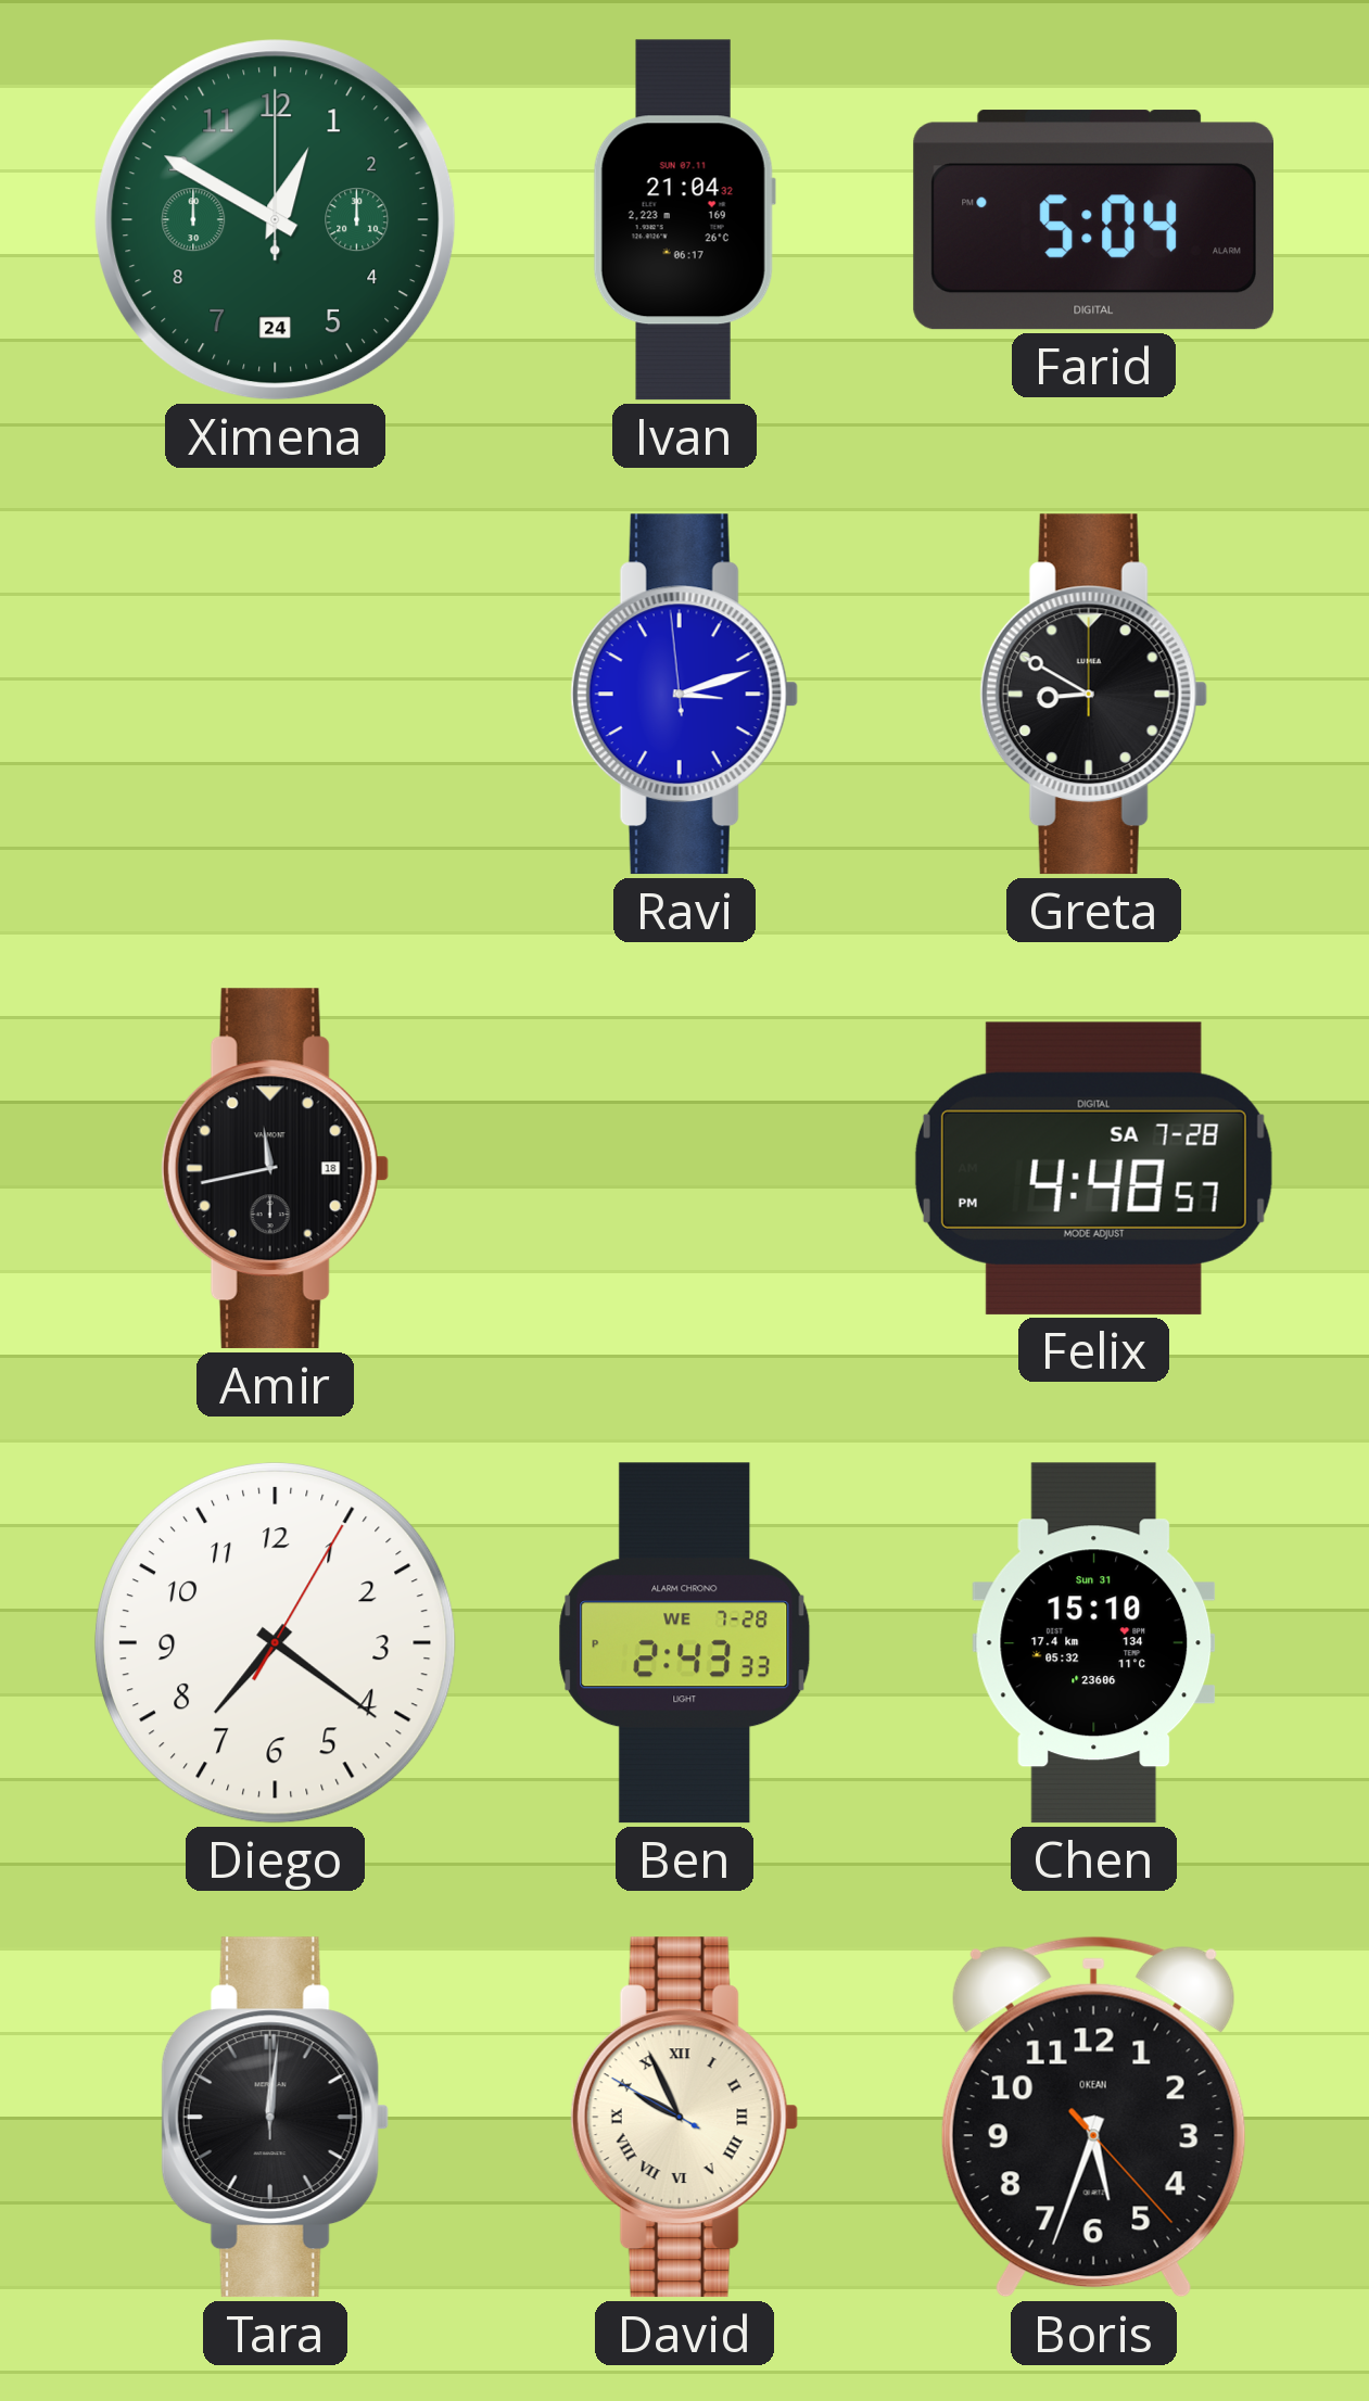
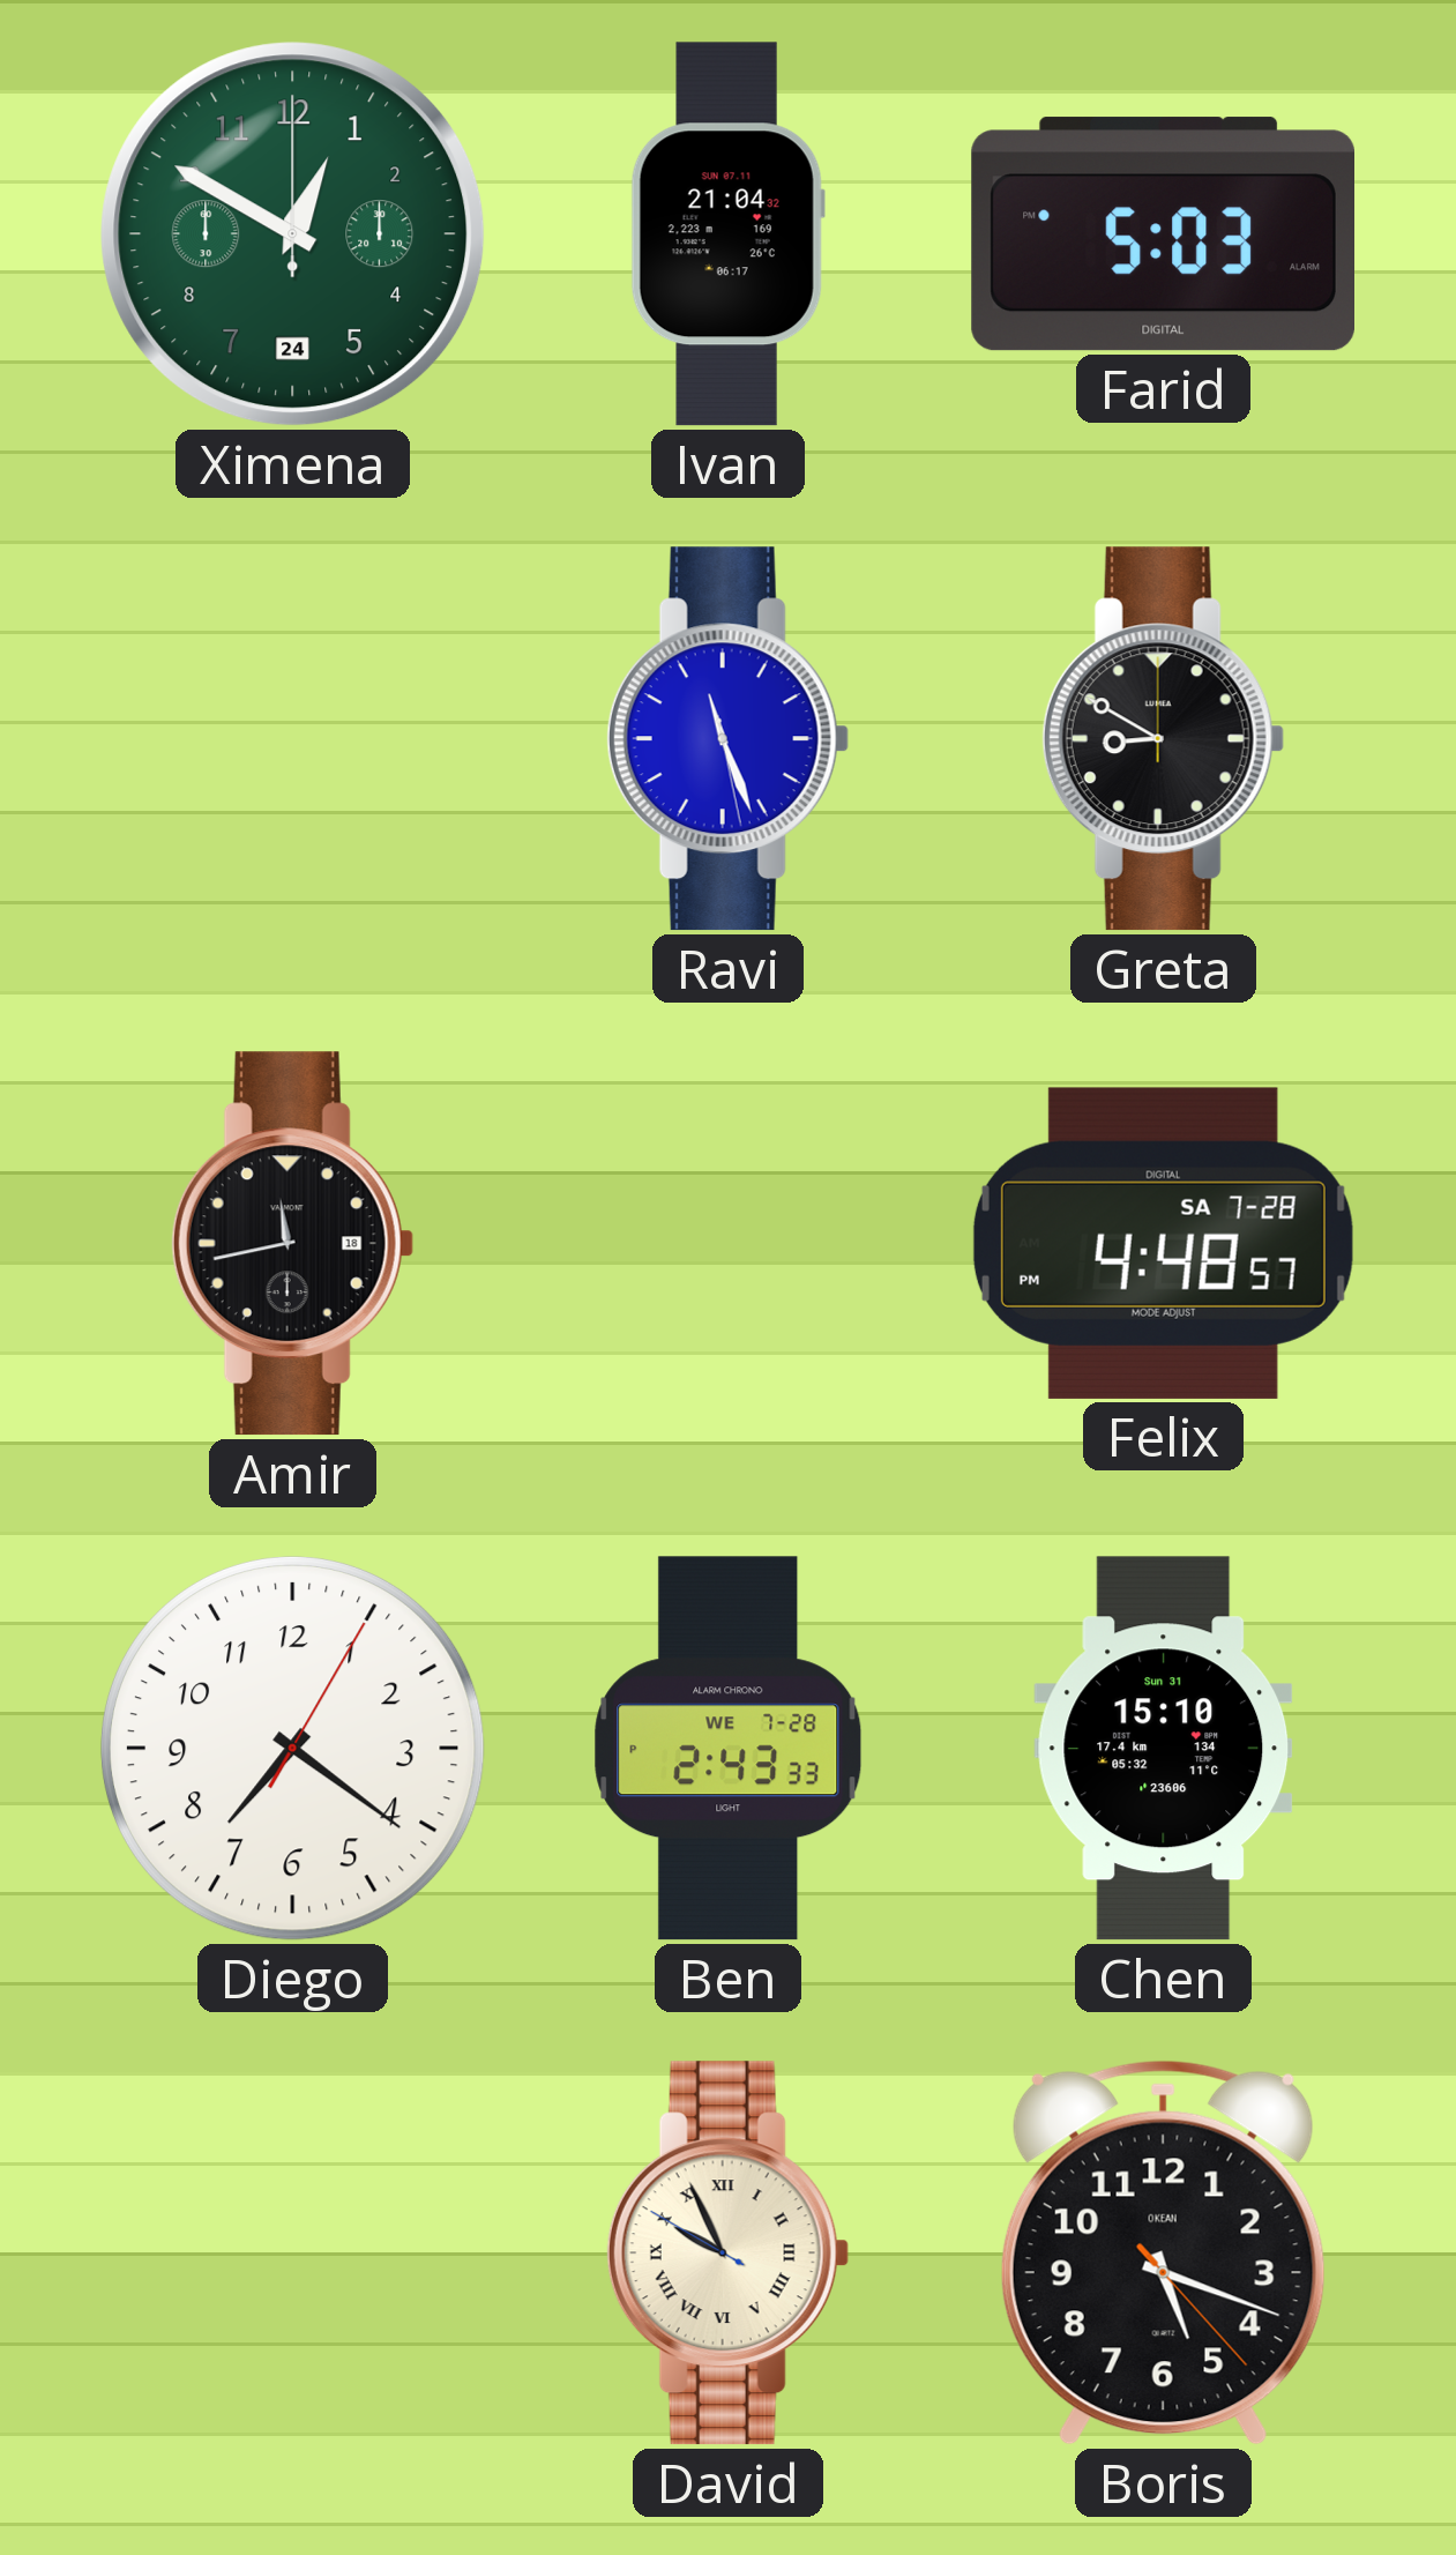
Farid: 5:04 -> 5:03 (1163, 234)
Ravi: 3:11 -> 11:26 (727, 739)
Tara: 12:01 -> none (275, 2118)
Boris: 5:33 -> 5:18 (1163, 2252)
